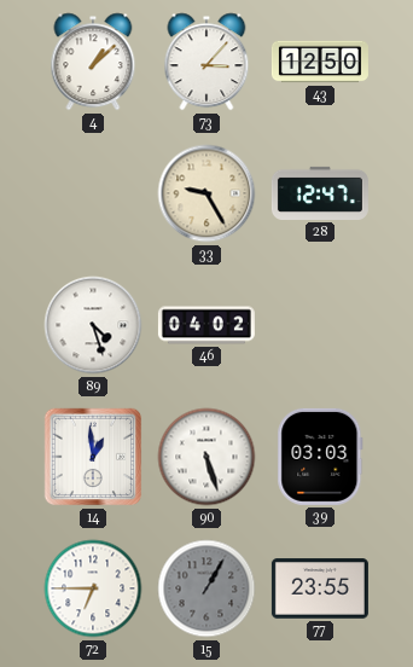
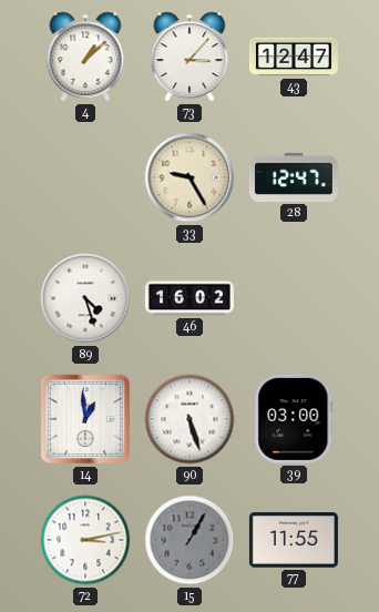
43: 12:50 -> 12:47 (294, 57)
46: 04:02 -> 16:02 (189, 298)
39: 03:03 -> 03:00 (294, 419)
72: 6:45 -> 3:13 (85, 540)
77: 23:55 -> 11:55 (294, 540)
